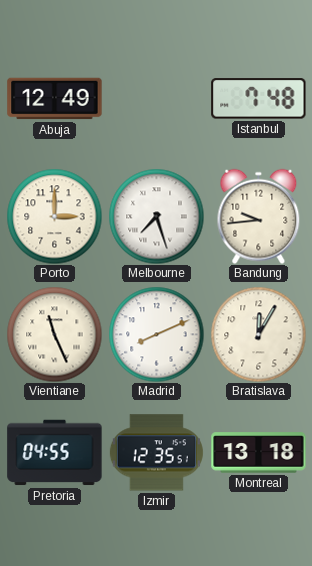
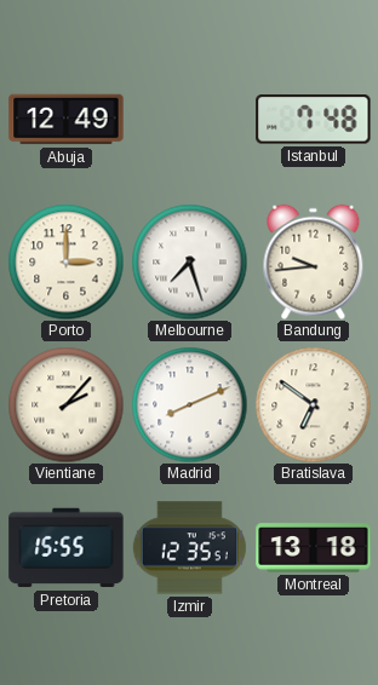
Vientiane: 11:26 -> 2:07 (65, 404)
Bratislava: 12:05 -> 6:51 (313, 404)
Pretoria: 04:55 -> 15:55 (67, 548)
